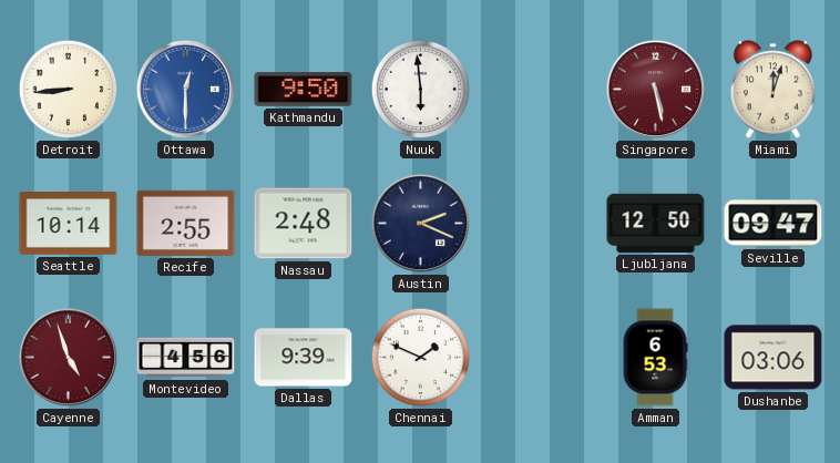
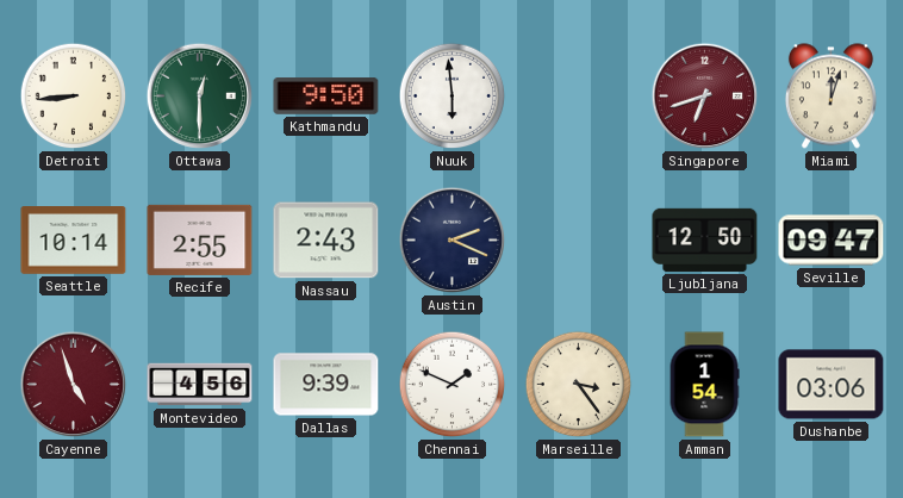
Ottawa dial: blue -> green (200, 97)
Singapore: 5:28 -> 6:42 (705, 97)
Nassau: 2:48 -> 2:43 (326, 241)
Marseille: none -> 3:24 (579, 385)
Amman: 6:53 -> 1:54 (704, 385)
